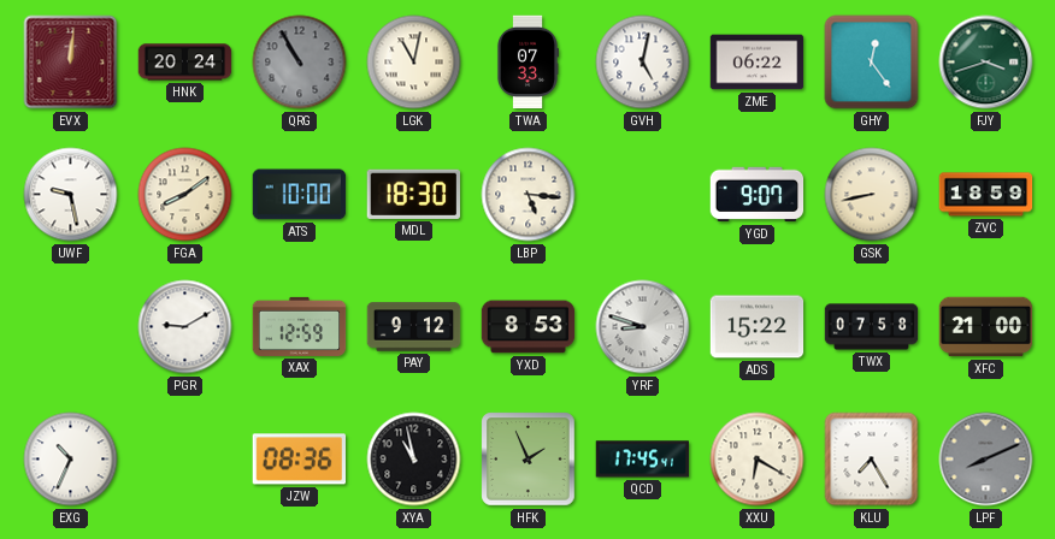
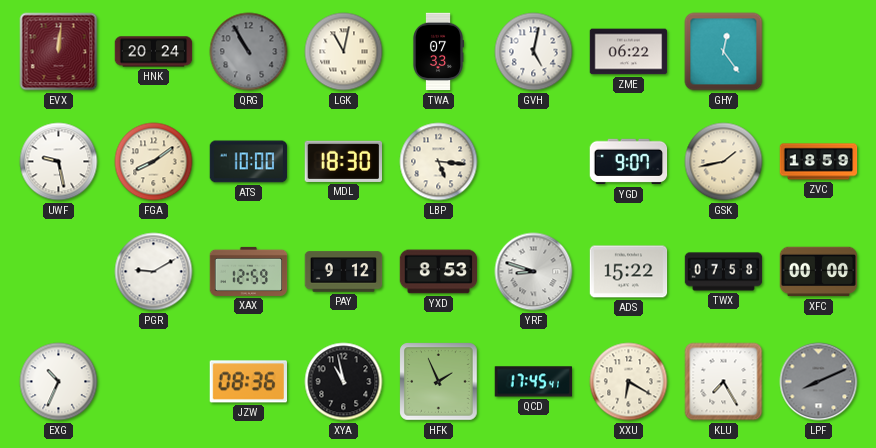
FJY: 3:42 -> none (986, 63)
GSK: 8:43 -> 1:43 (724, 162)
XFC: 21:00 -> 00:00 (819, 272)
